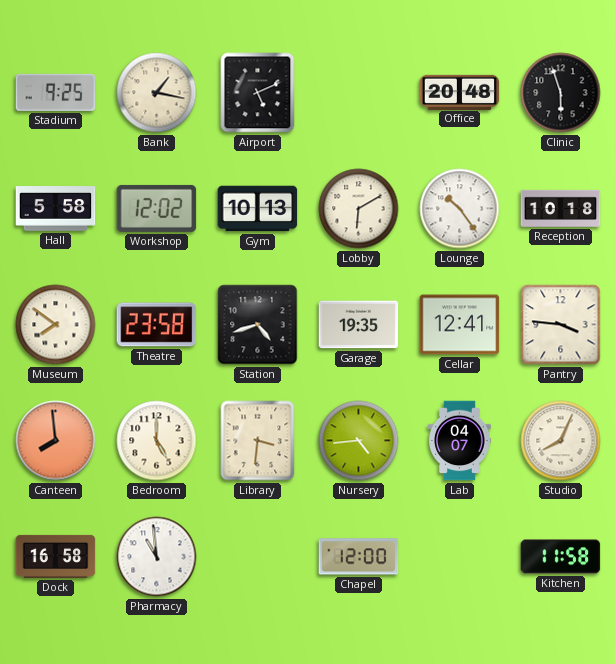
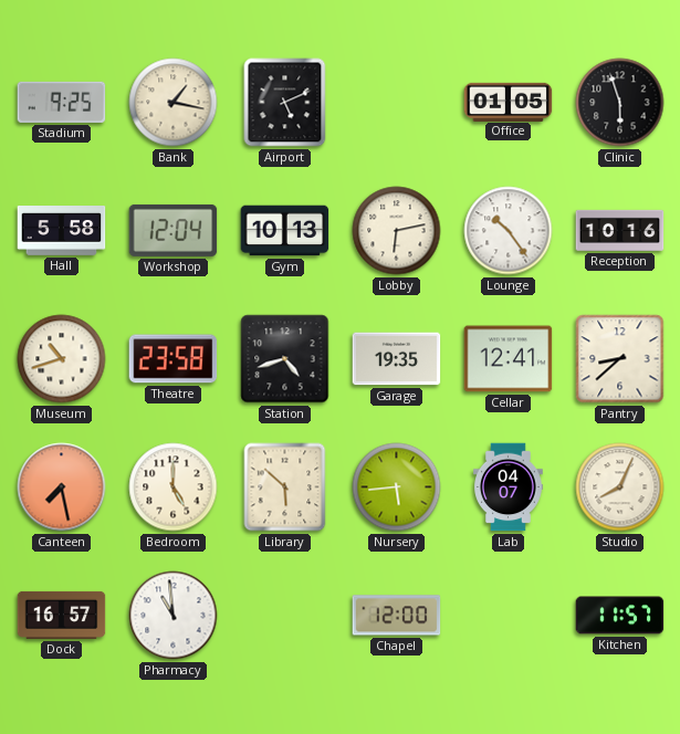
Office: 20:48 -> 01:05 (509, 102)
Workshop: 12:02 -> 12:04 (174, 230)
Lobby: 6:10 -> 6:13 (397, 231)
Reception: 10:18 -> 10:16 (620, 230)
Museum: 7:51 -> 10:42 (62, 359)
Pantry: 3:46 -> 8:38 (620, 359)
Canteen: 7:59 -> 7:28 (62, 487)
Library: 3:31 -> 5:52 (285, 487)
Nursery: 4:44 -> 5:44 (397, 487)
Dock: 16:58 -> 16:57 (62, 615)
Kitchen: 11:58 -> 11:57 (620, 616)
